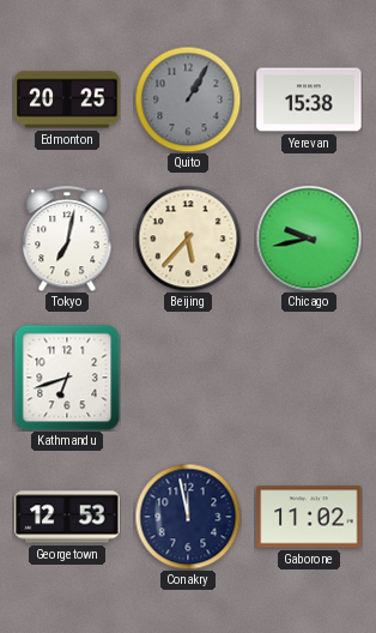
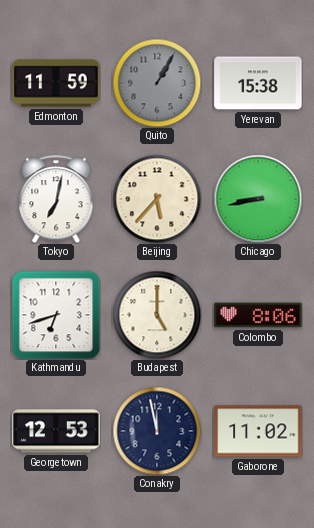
Edmonton: 20:25 -> 11:59 (56, 83)
Chicago: 9:43 -> 8:43 (258, 199)
Budapest: none -> 5:00 (157, 315)
Colombo: none -> 8:06 (258, 315)
